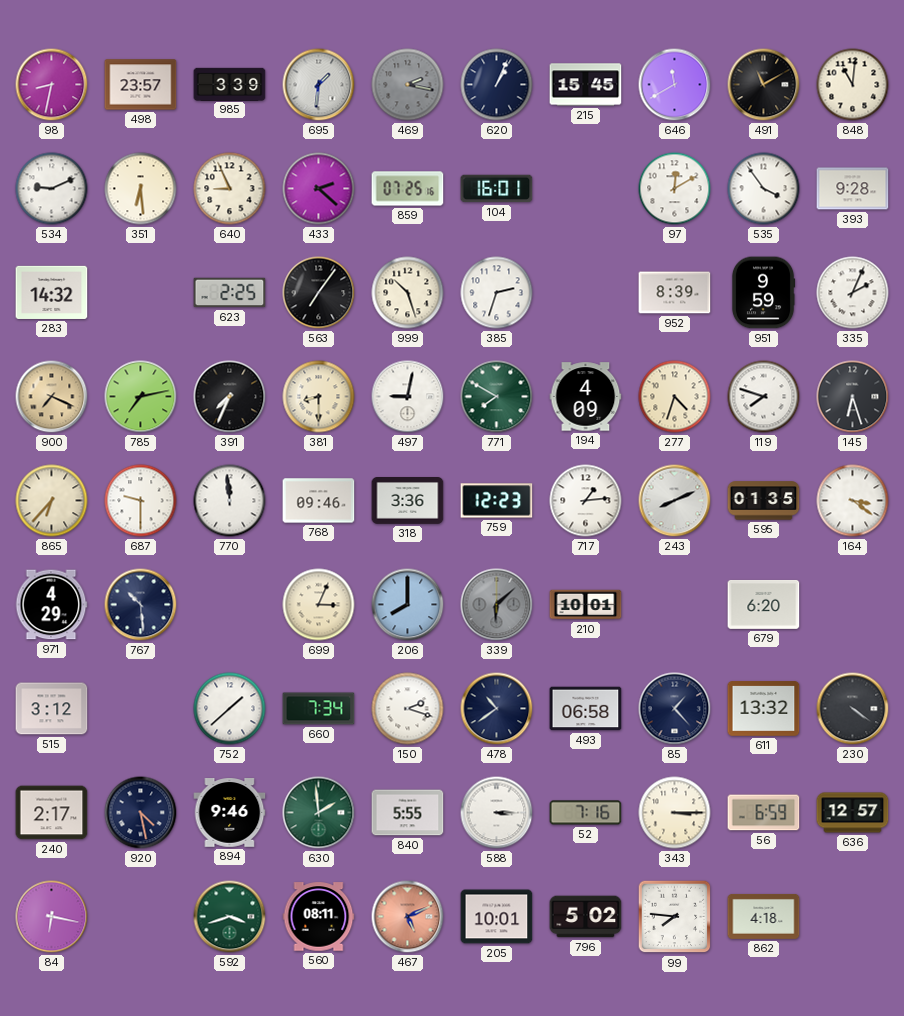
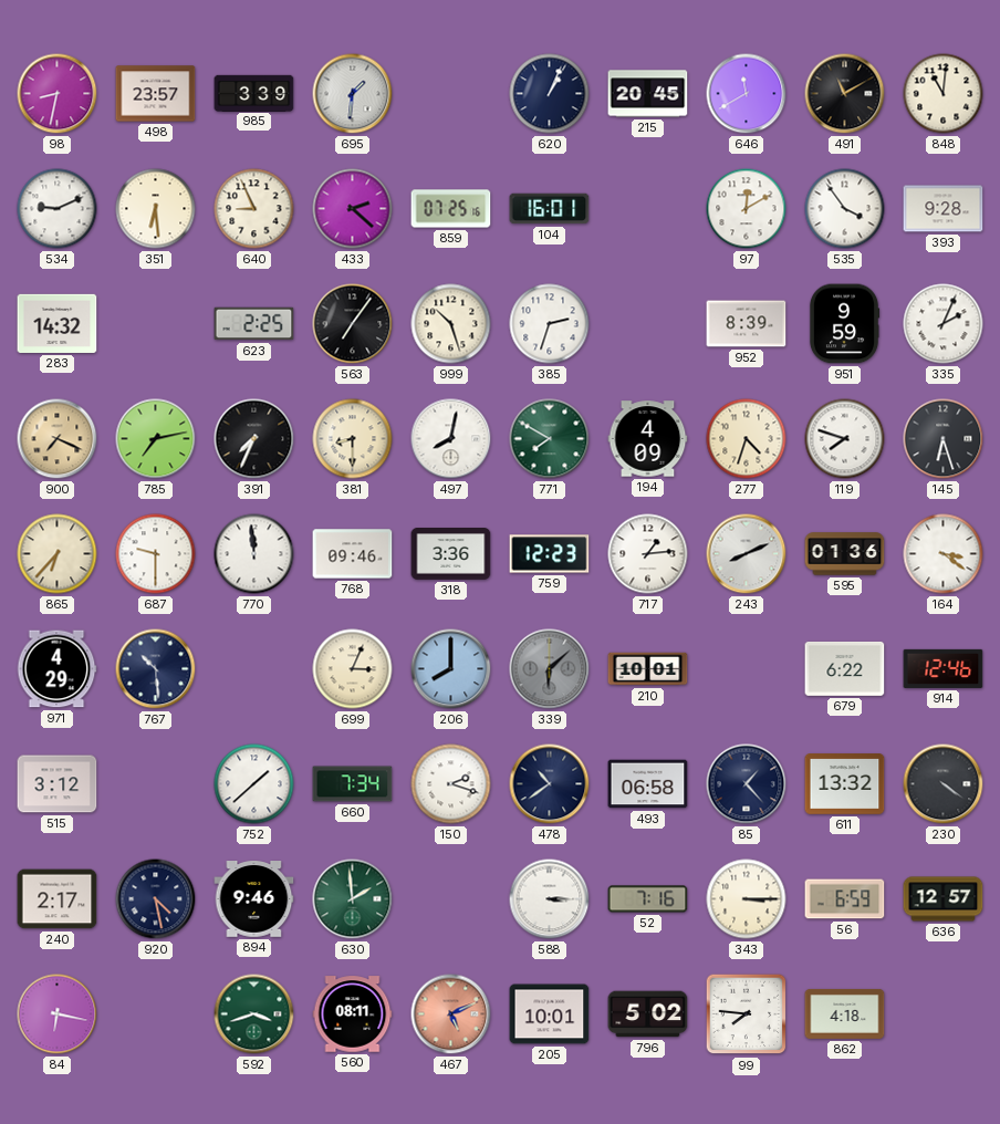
469: 2:17 -> none (408, 85)
215: 15:45 -> 20:45 (648, 94)
497: 9:02 -> 8:02 (451, 439)
595: 01:35 -> 01:36 (845, 554)
679: 6:20 -> 6:22 (845, 668)
914: none -> 12:46 (944, 668)
840: 5:55 -> none (408, 813)
